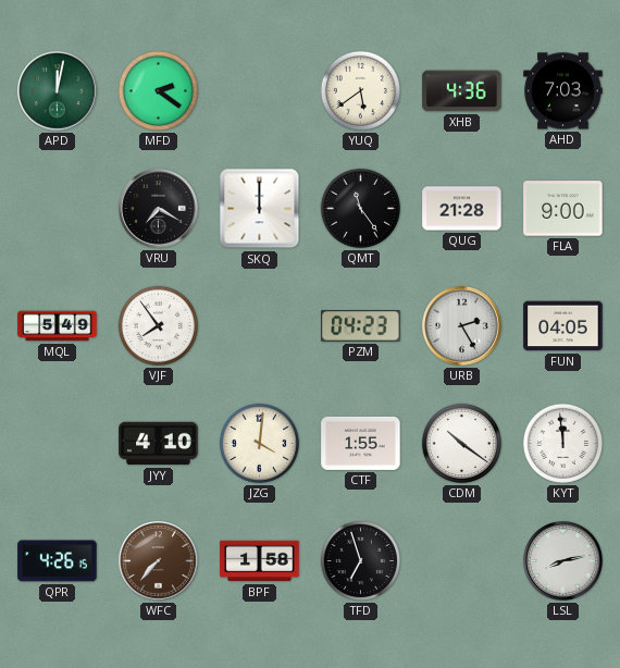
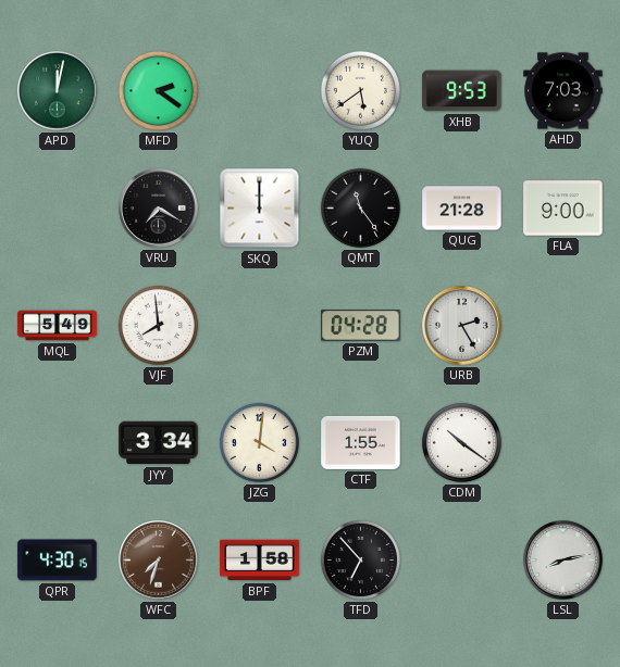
XHB: 4:36 -> 9:53 (462, 91)
VJF: 7:54 -> 7:59 (158, 325)
PZM: 04:23 -> 04:28 (361, 326)
FUN: 04:05 -> none (563, 326)
JYY: 4:10 -> 3:34 (159, 443)
KYT: 11:59 -> none (562, 443)
QPR: 4:26 -> 4:30 (58, 561)
WFC: 7:37 -> 7:33 (159, 561)
TFD: 6:57 -> 6:53 (360, 559)
